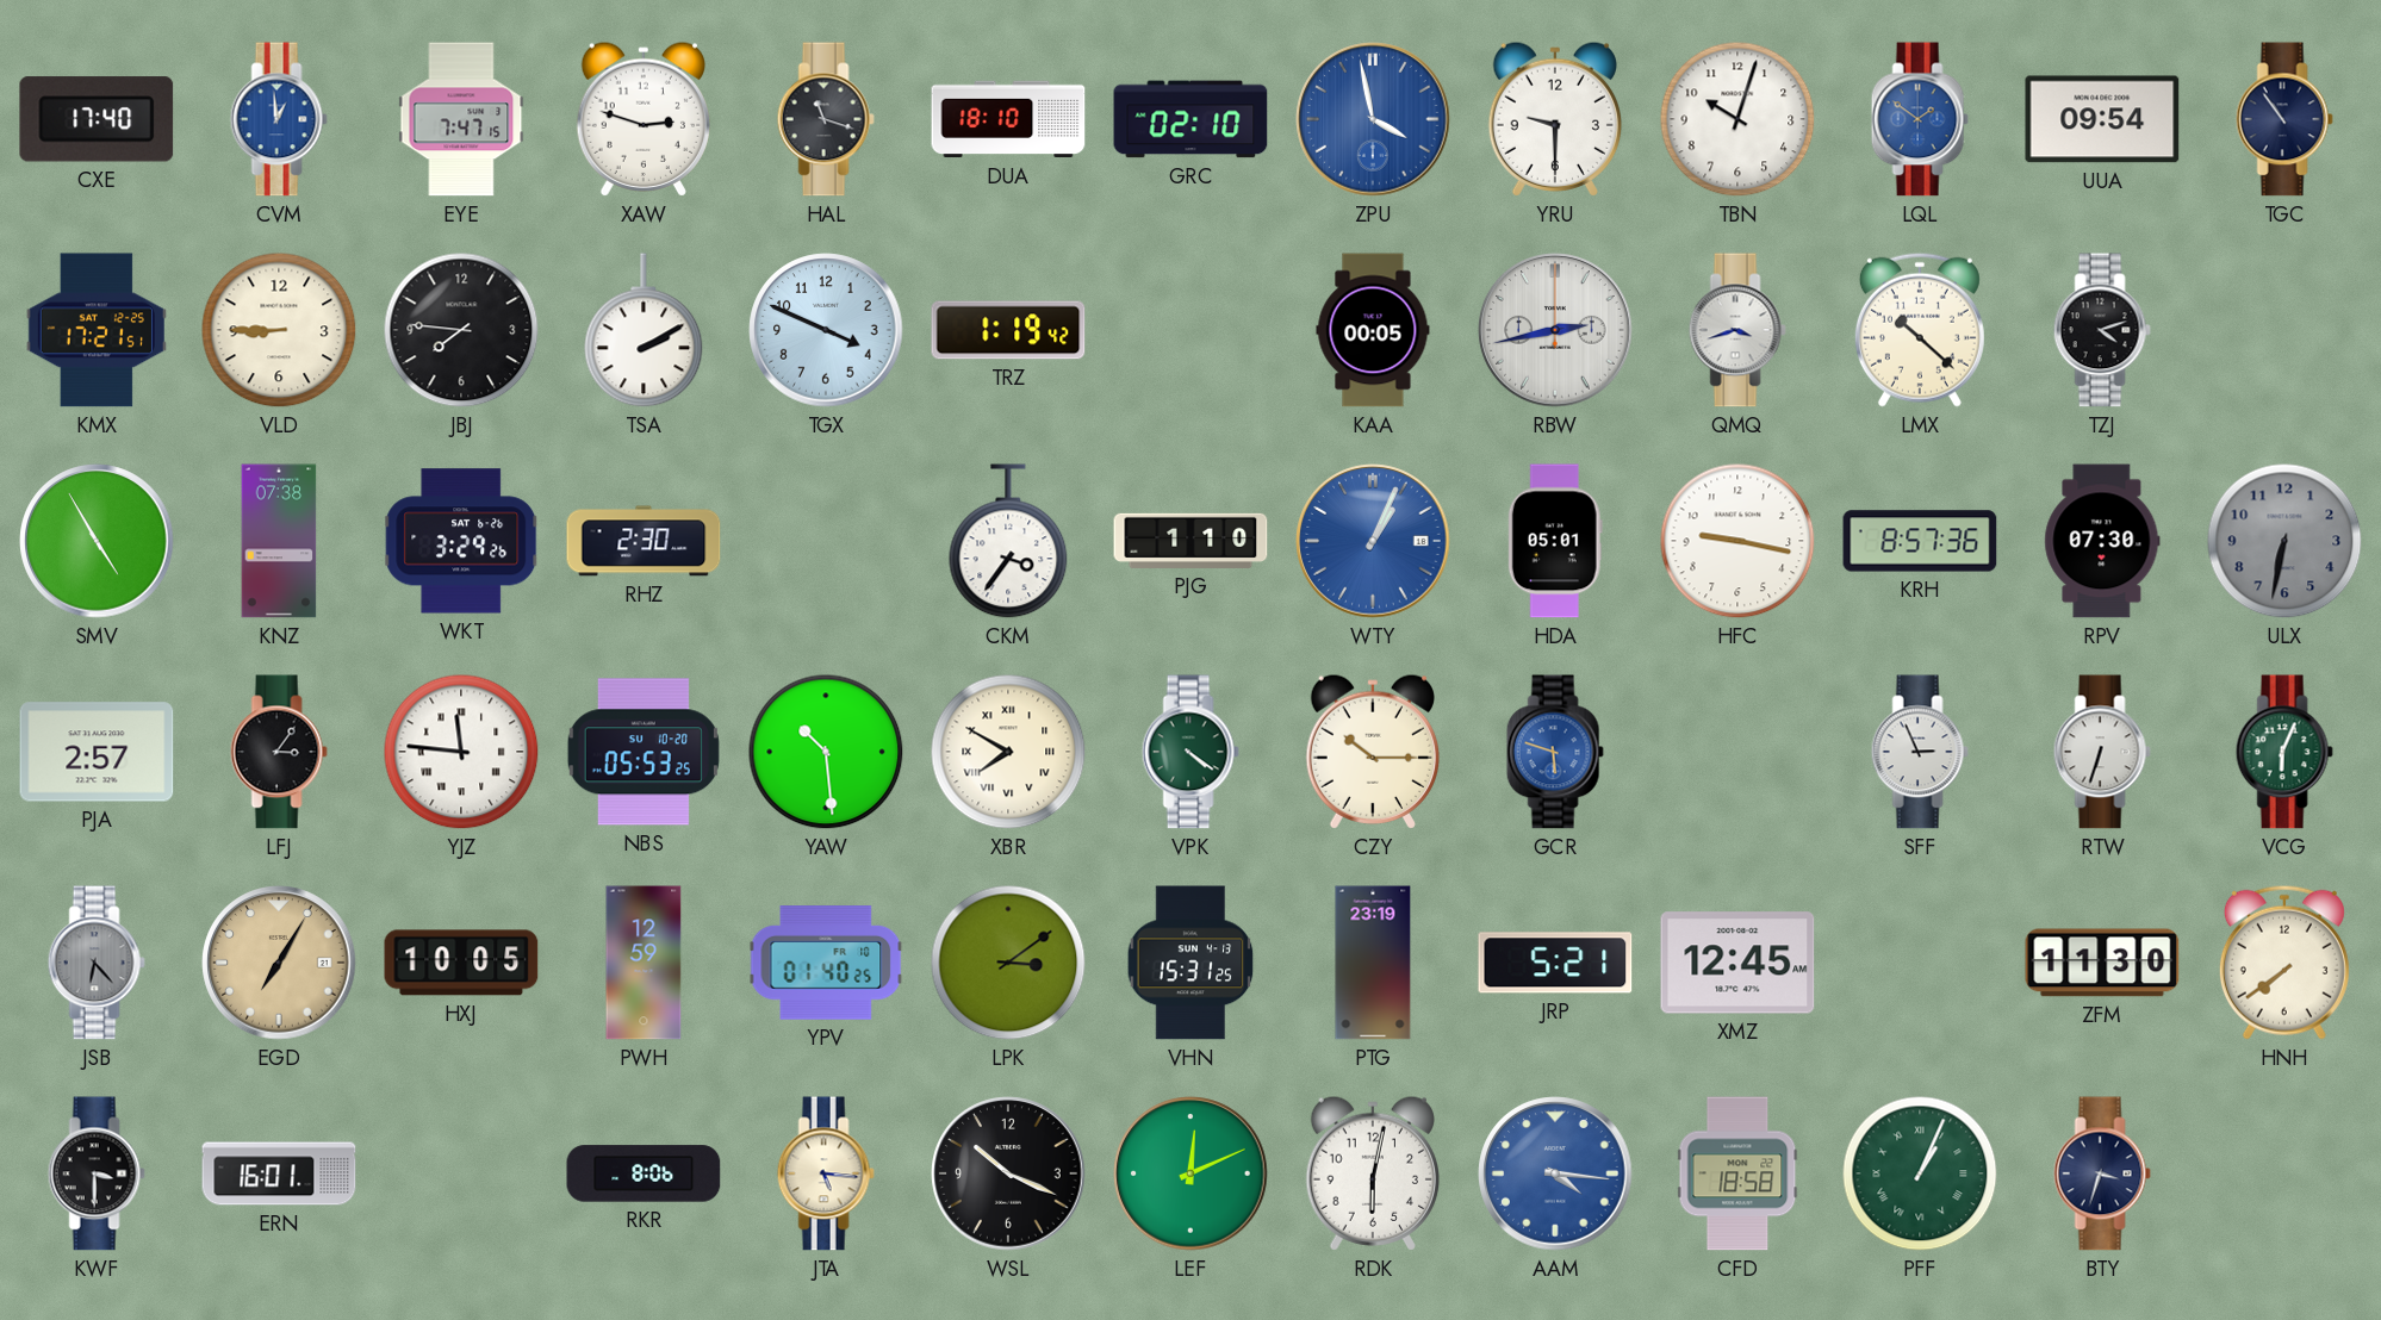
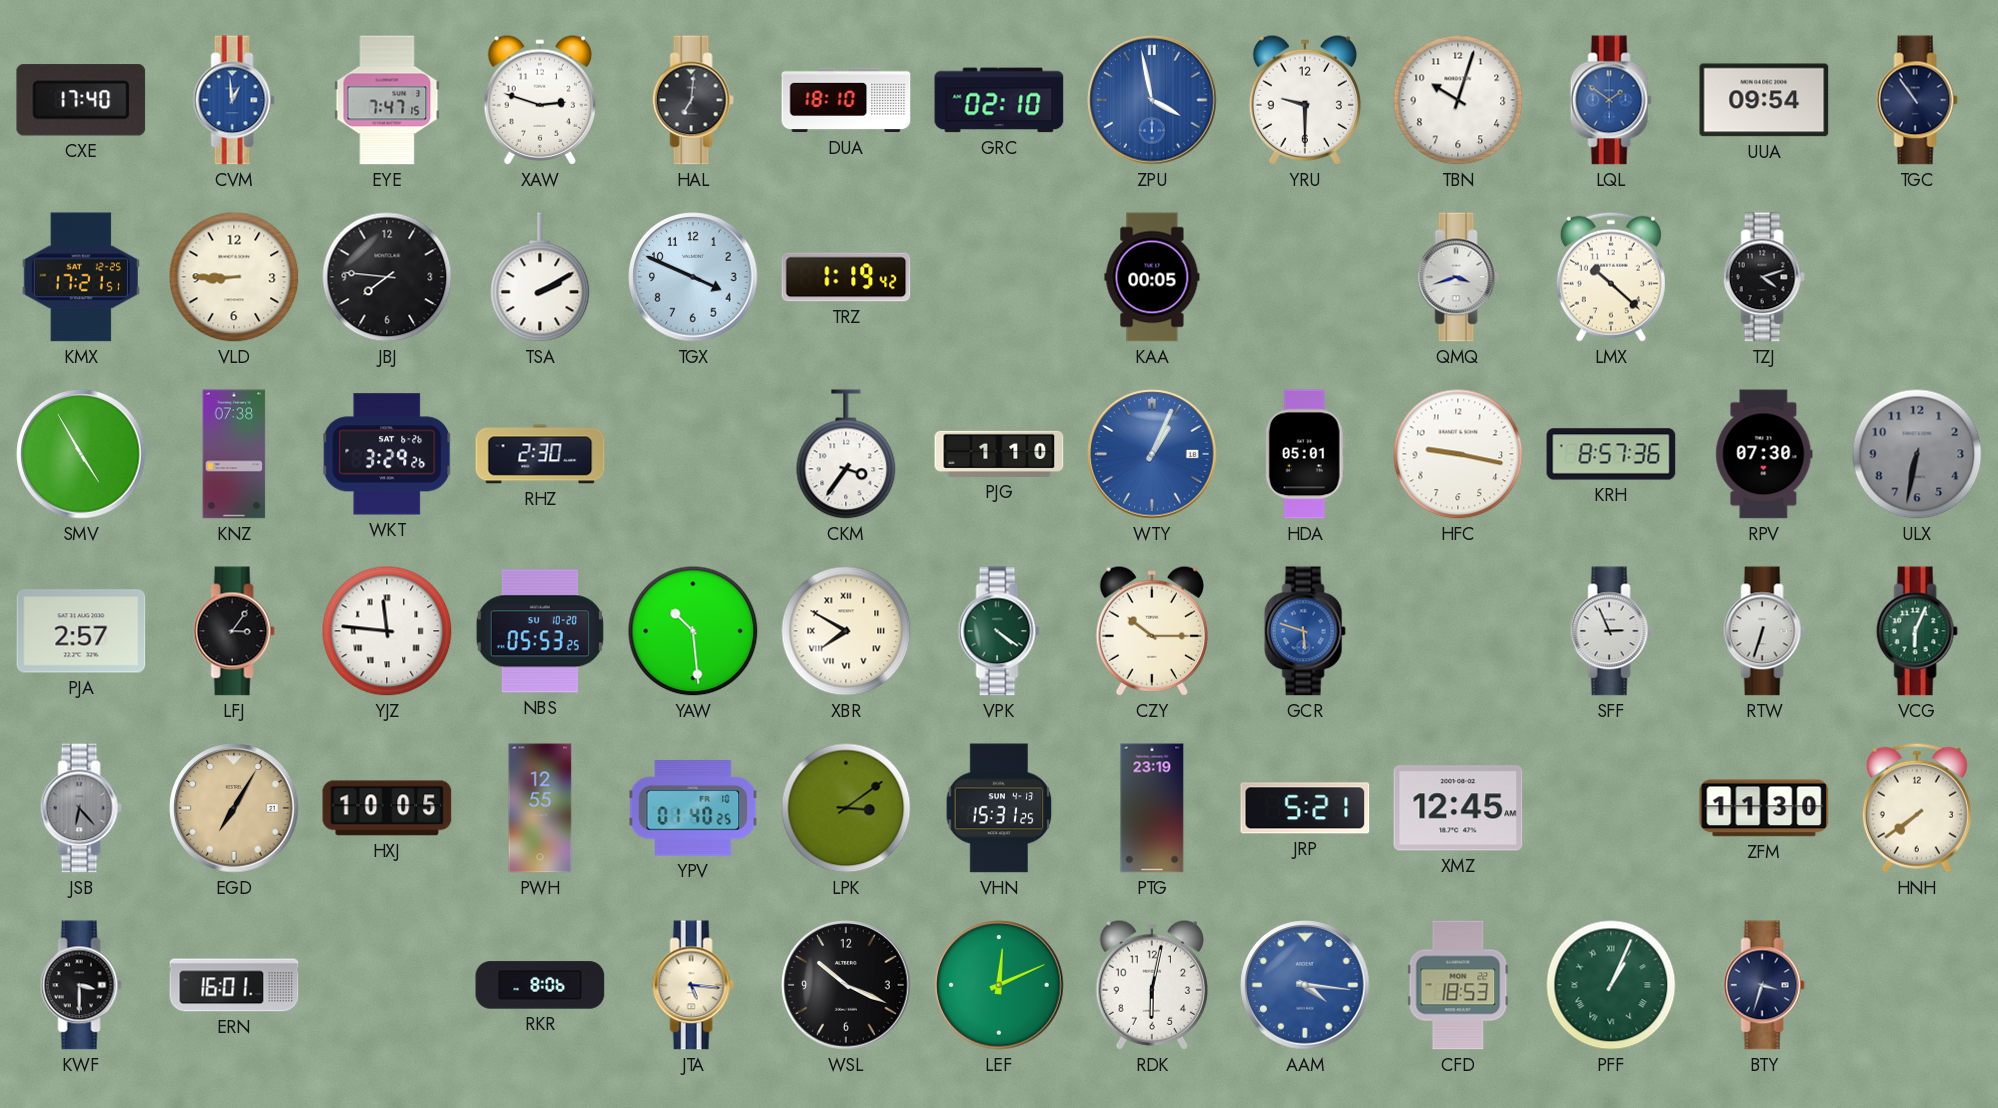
HAL: 11:18 -> 7:01 (693, 100)
RBW: 2:43 -> none (1555, 330)
PWH: 12:59 -> 12:55 (540, 808)
CFD: 18:58 -> 18:53 (1458, 985)
